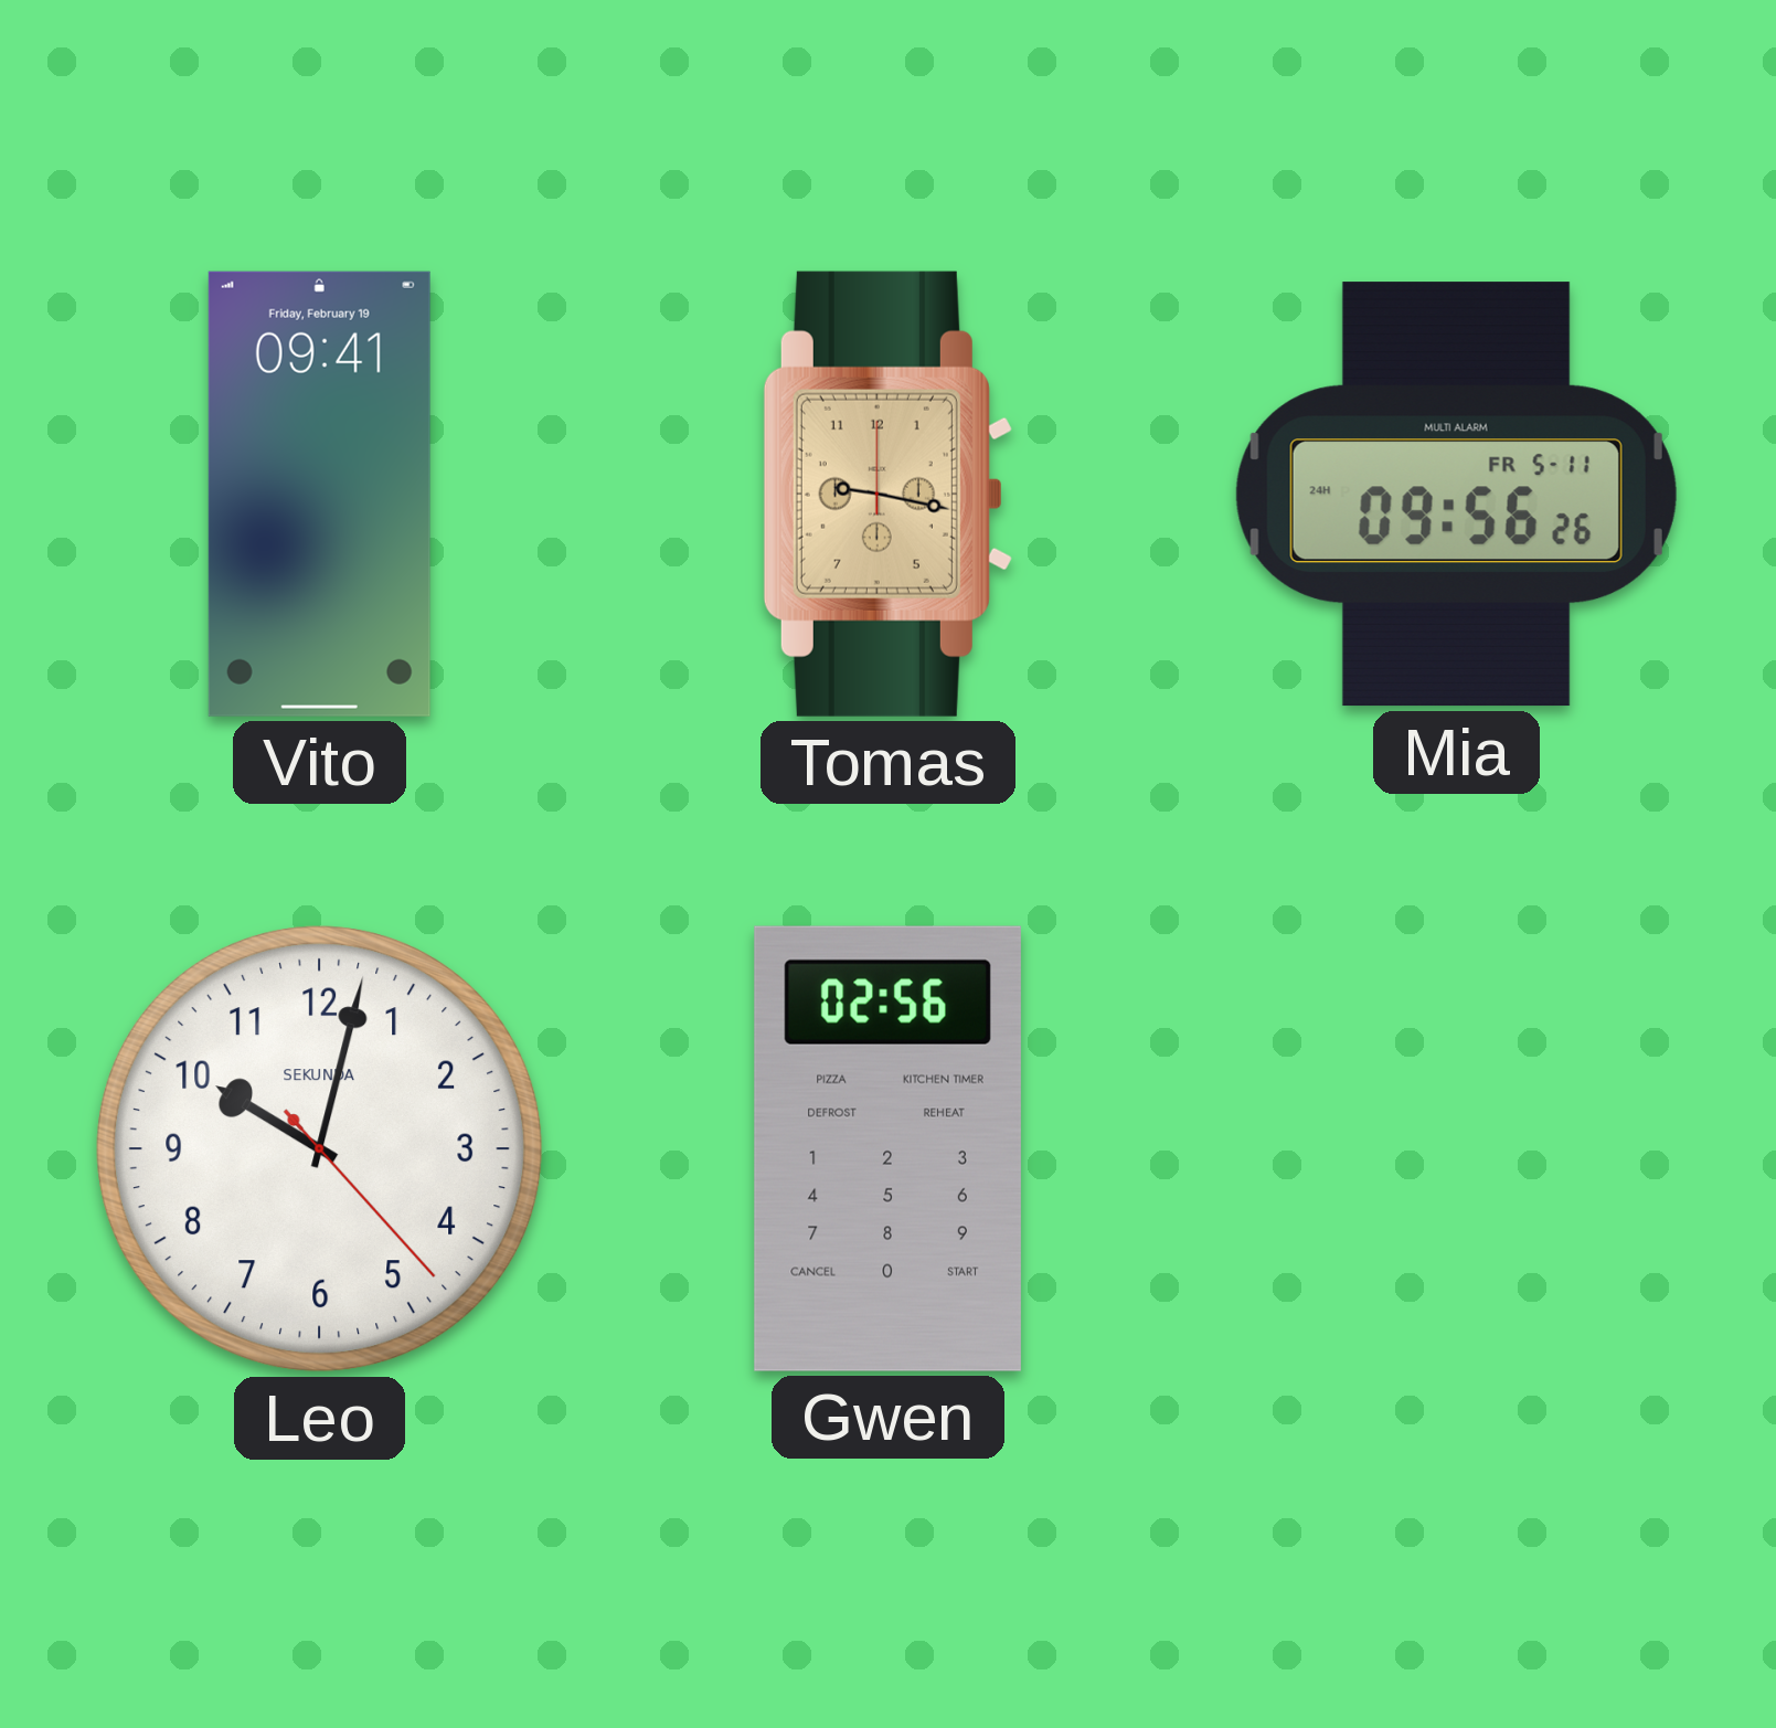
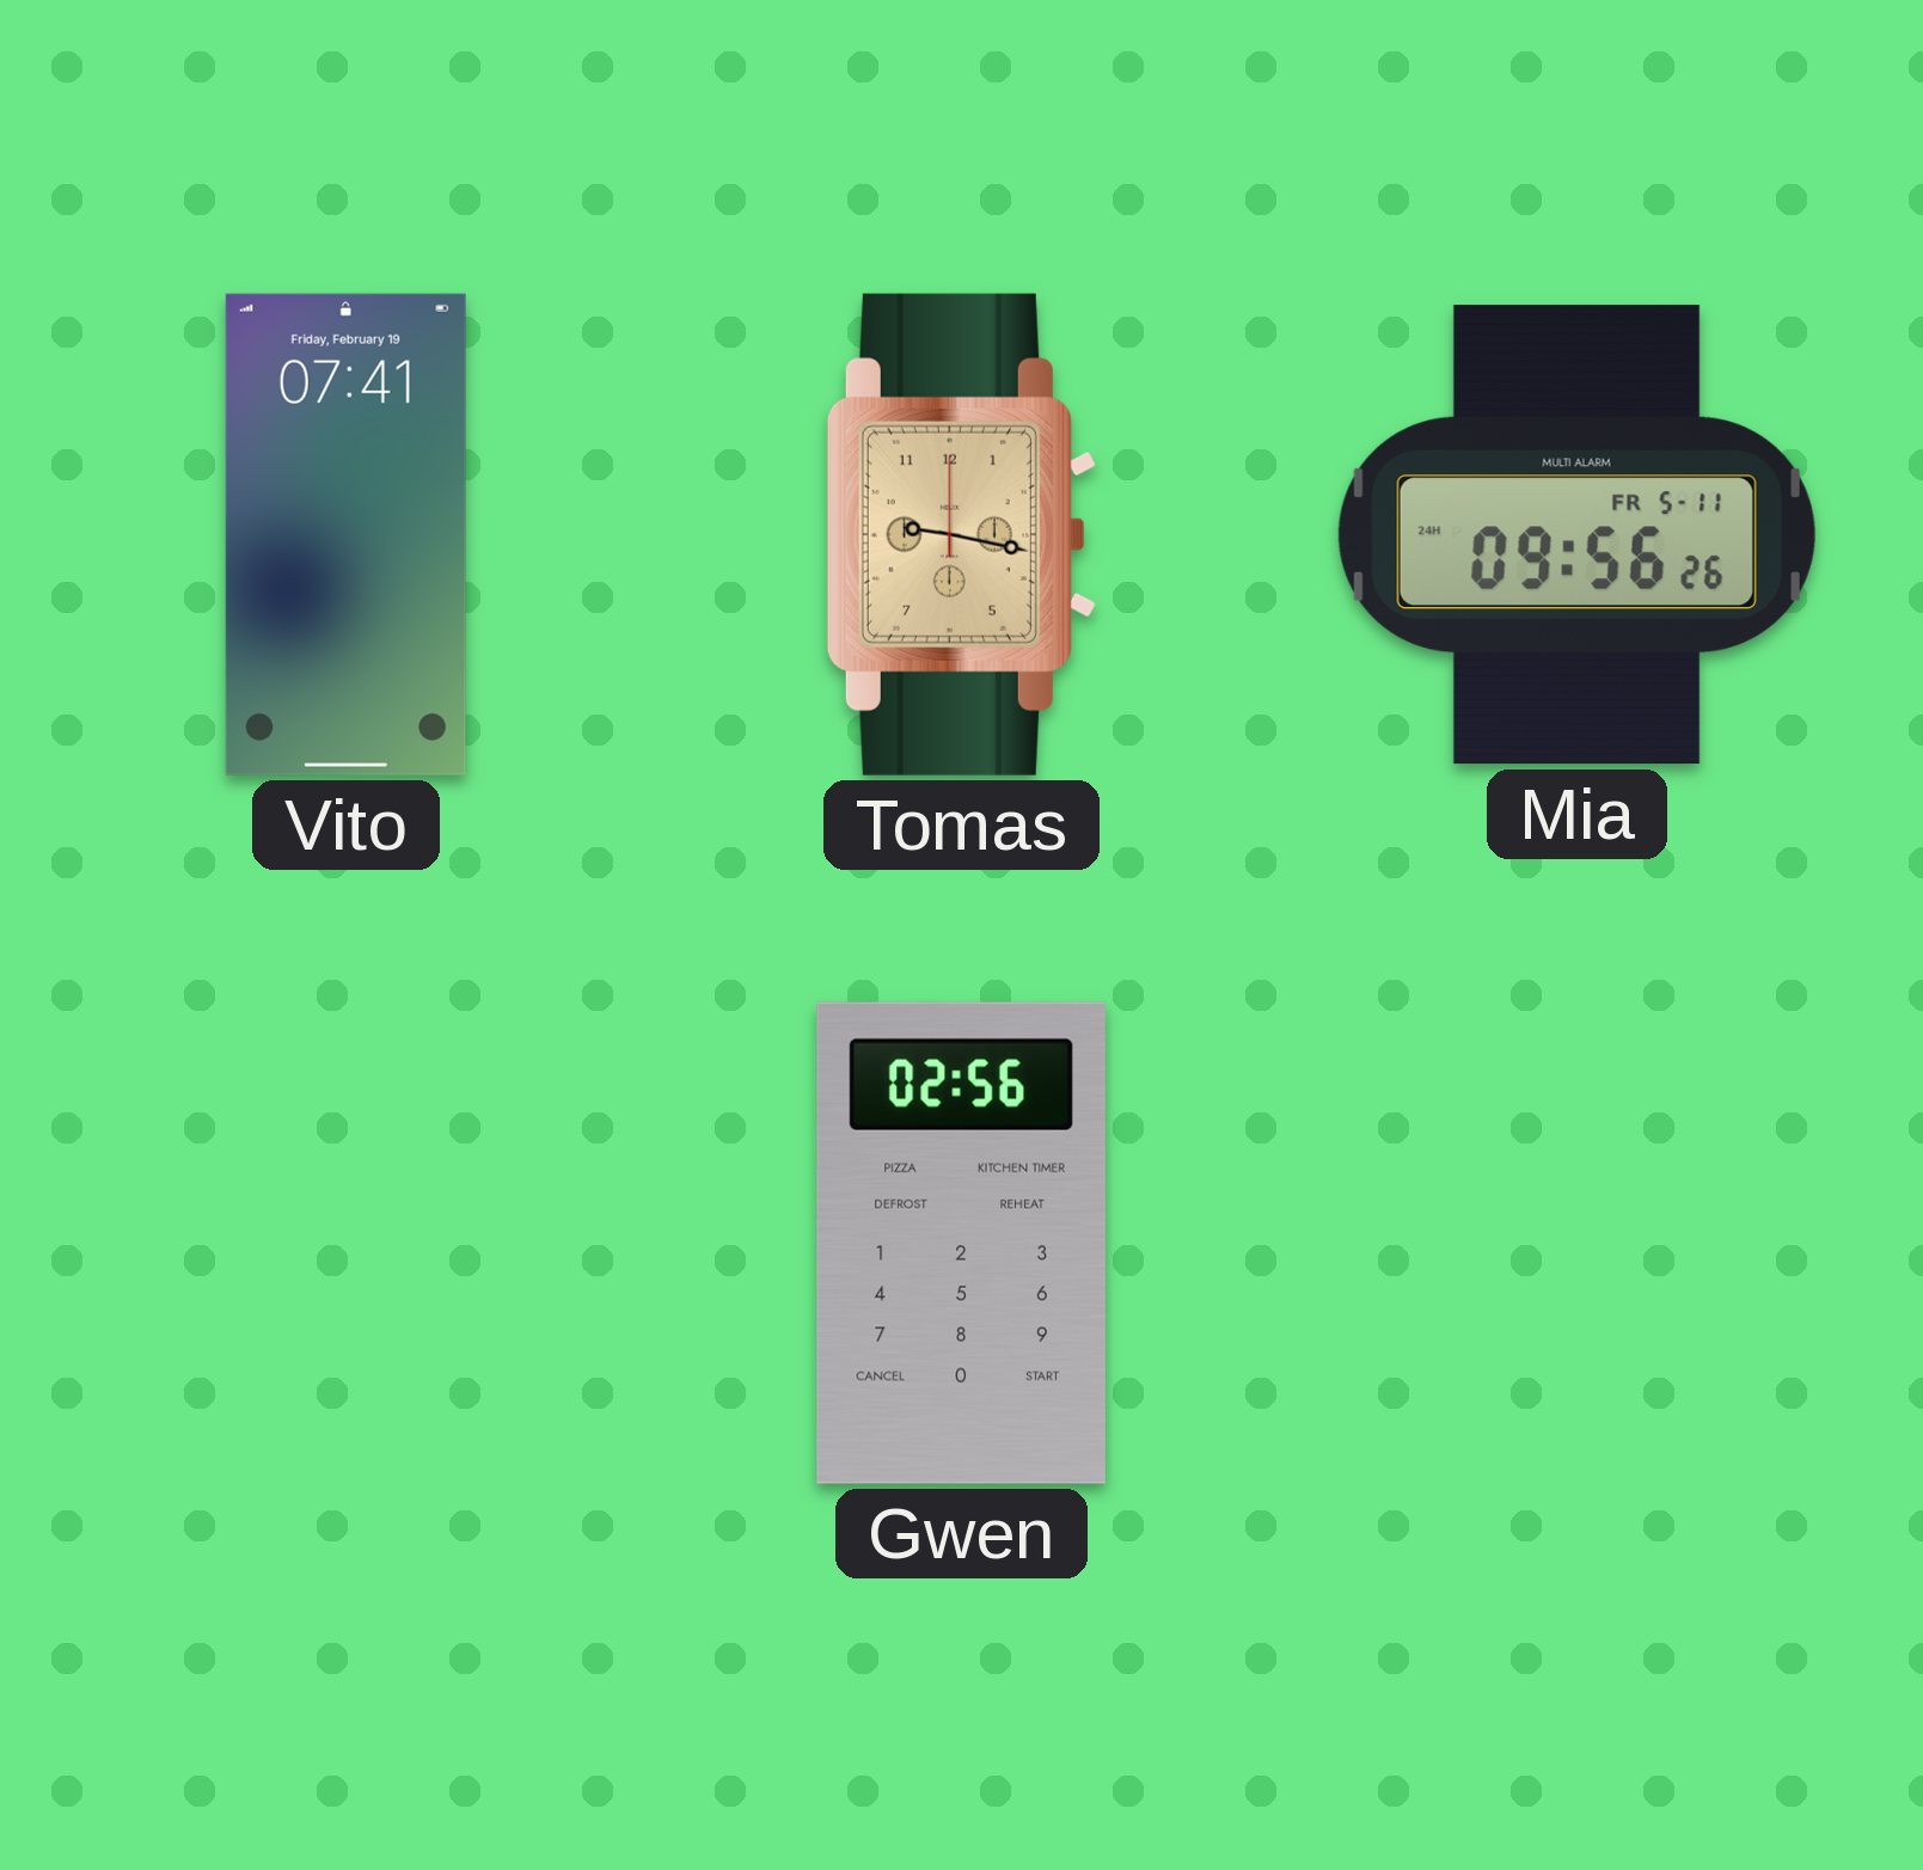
Vito: 09:41 -> 07:41 (345, 534)
Leo: 10:02 -> none (320, 1149)
